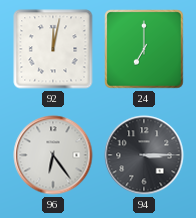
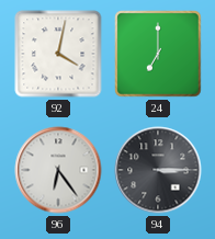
92: 12:02 -> 4:02 (58, 54)
